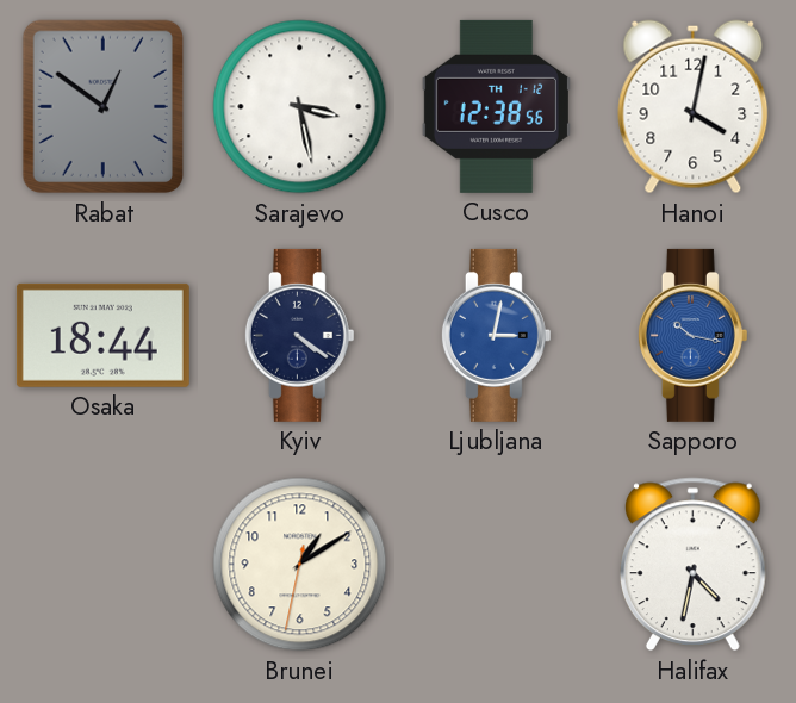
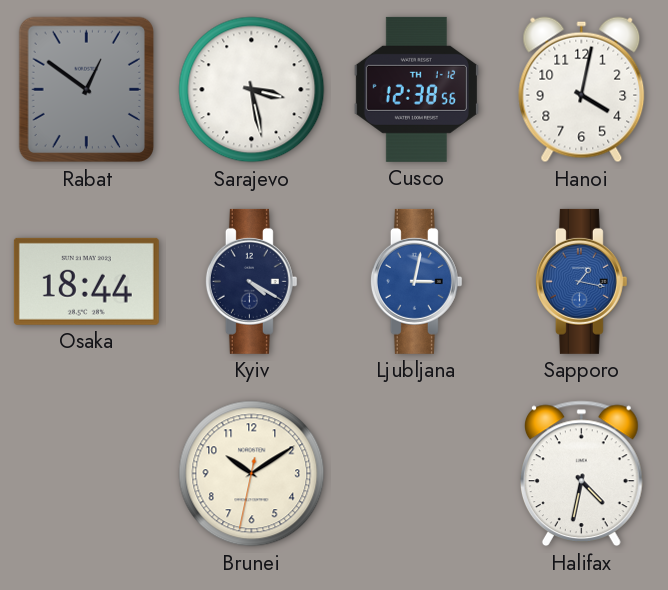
Kyiv: 4:21 -> 4:20 (251, 281)
Sapporo: 10:17 -> 1:17 (581, 281)
Brunei: 1:09 -> 10:09 (252, 474)
